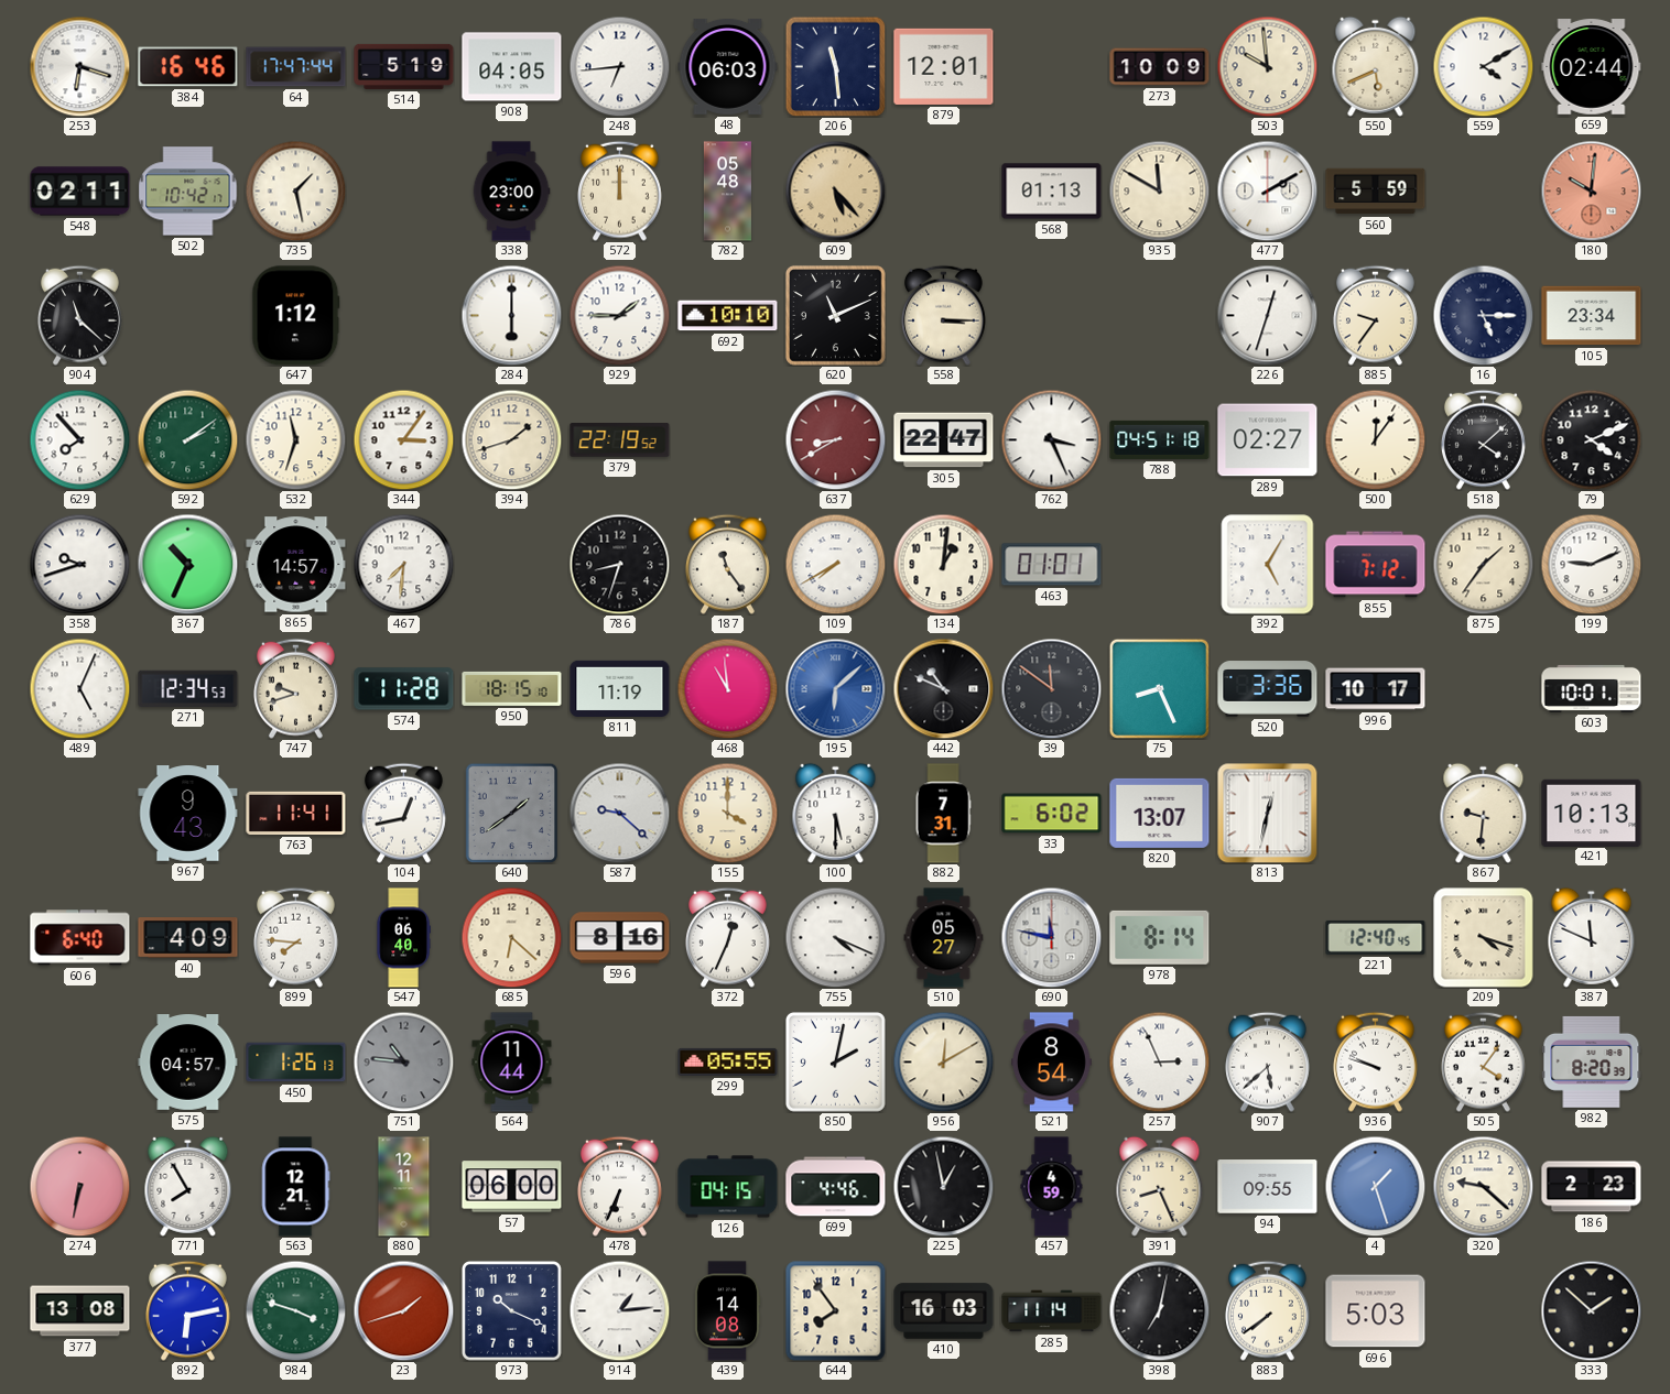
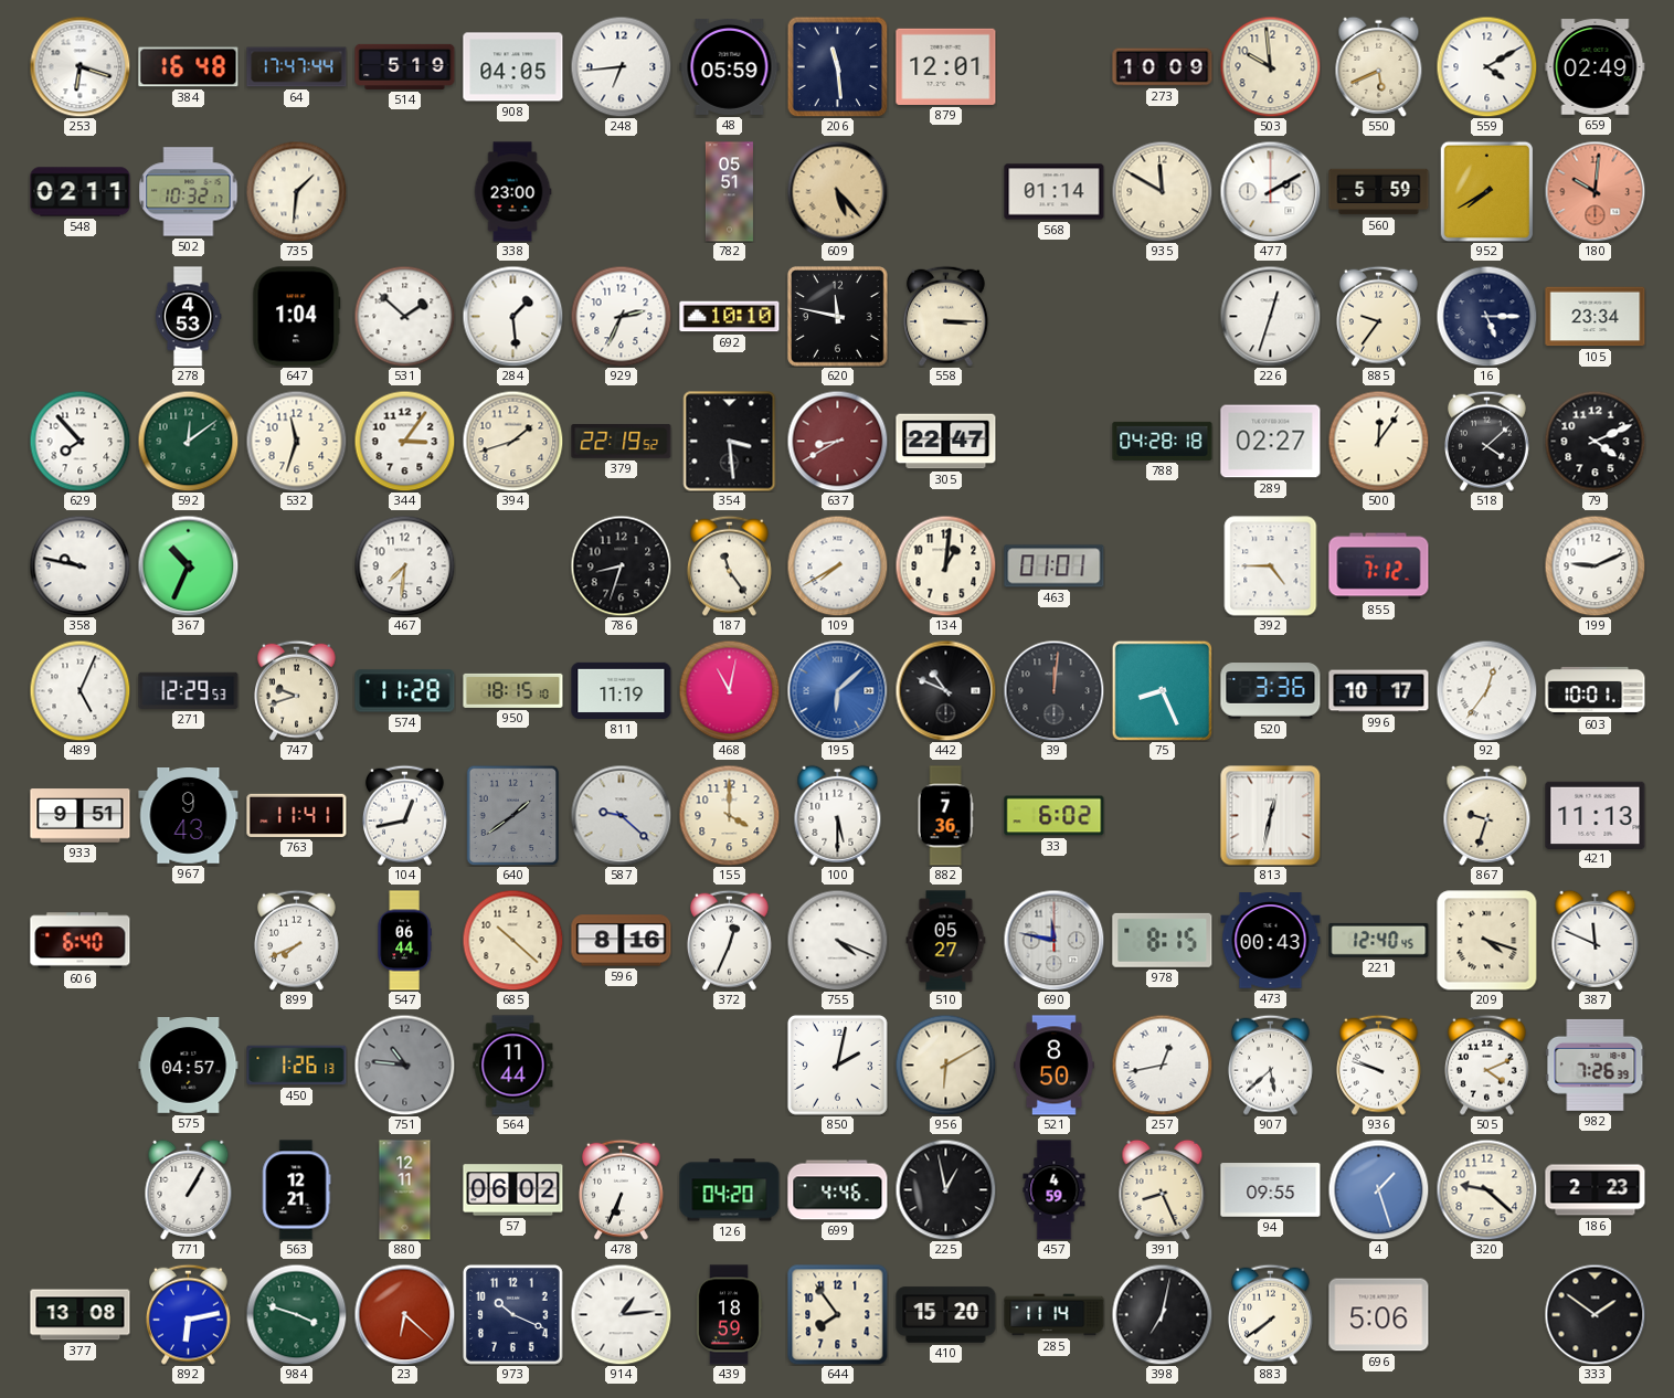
384: 16:46 -> 16:48 (189, 67)
48: 06:03 -> 05:59 (730, 66)
659: 02:44 -> 02:49 (1596, 67)
502: 10:42 -> 10:32 (189, 192)
735: 1:28 -> 1:31 (296, 191)
572: 12:00 -> none (619, 190)
782: 05:48 -> 05:51 (729, 192)
568: 01:13 -> 01:14 (1055, 192)
952: none -> 7:40 (1487, 191)
904: 11:22 -> none (79, 315)
278: none -> 4:53 (188, 317)
647: 1:12 -> 1:04 (297, 317)
531: none -> 1:52 (404, 316)
284: 6:00 -> 1:29 (512, 316)
929: 1:45 -> 2:34 (621, 316)
620: 11:11 -> 11:47 (837, 316)
592: 2:09 -> 12:09 (188, 441)
354: none -> 3:29 (730, 442)
762: 3:26 -> none (1051, 439)
788: 04:51 -> 04:28 (1163, 441)
358: 9:42 -> 9:47 (80, 565)
865: 14:57 -> none (296, 565)
392: 5:05 -> 4:45 (1271, 566)
875: 1:36 -> none (1483, 564)
271: 12:34 -> 12:29 (189, 690)
468: 10:59 -> 11:02 (729, 690)
39: 11:51 -> 12:01 (1053, 690)
92: none -> 12:36 (1486, 690)
933: none -> 9:51 (81, 816)
882: 7:31 -> 7:36 (945, 816)
820: 13:07 -> none (1160, 813)
867: 9:31 -> 9:33 (1487, 815)
421: 10:13 -> 11:13 (1596, 815)
40: 4:09 -> none (188, 938)
899: 7:46 -> 7:41 (296, 940)
547: 06:40 -> 06:44 (404, 941)
685: 6:22 -> 10:22 (512, 940)
978: 8:14 -> 8:15 (1163, 940)
473: none -> 00:43 (1271, 941)
299: 05:55 -> none (728, 1061)
956: 12:10 -> 6:10 (945, 1065)
521: 8:54 -> 8:50 (1055, 1066)
257: 2:56 -> 12:43 (1162, 1065)
505: 4:06 -> 4:11 (1486, 1065)
982: 8:20 -> 7:26 (1596, 1065)
274: 6:32 -> none (79, 1186)
771: 7:55 -> 1:05 (189, 1189)
57: 06:00 -> 06:02 (513, 1190)
126: 04:15 -> 04:20 (730, 1190)
23: 1:42 -> 6:22 (404, 1314)
439: 14:08 -> 18:59 (729, 1315)
410: 16:03 -> 15:20 (946, 1315)
696: 5:03 -> 5:06 (1379, 1315)
333: 1:52 -> 1:51 (1594, 1314)
